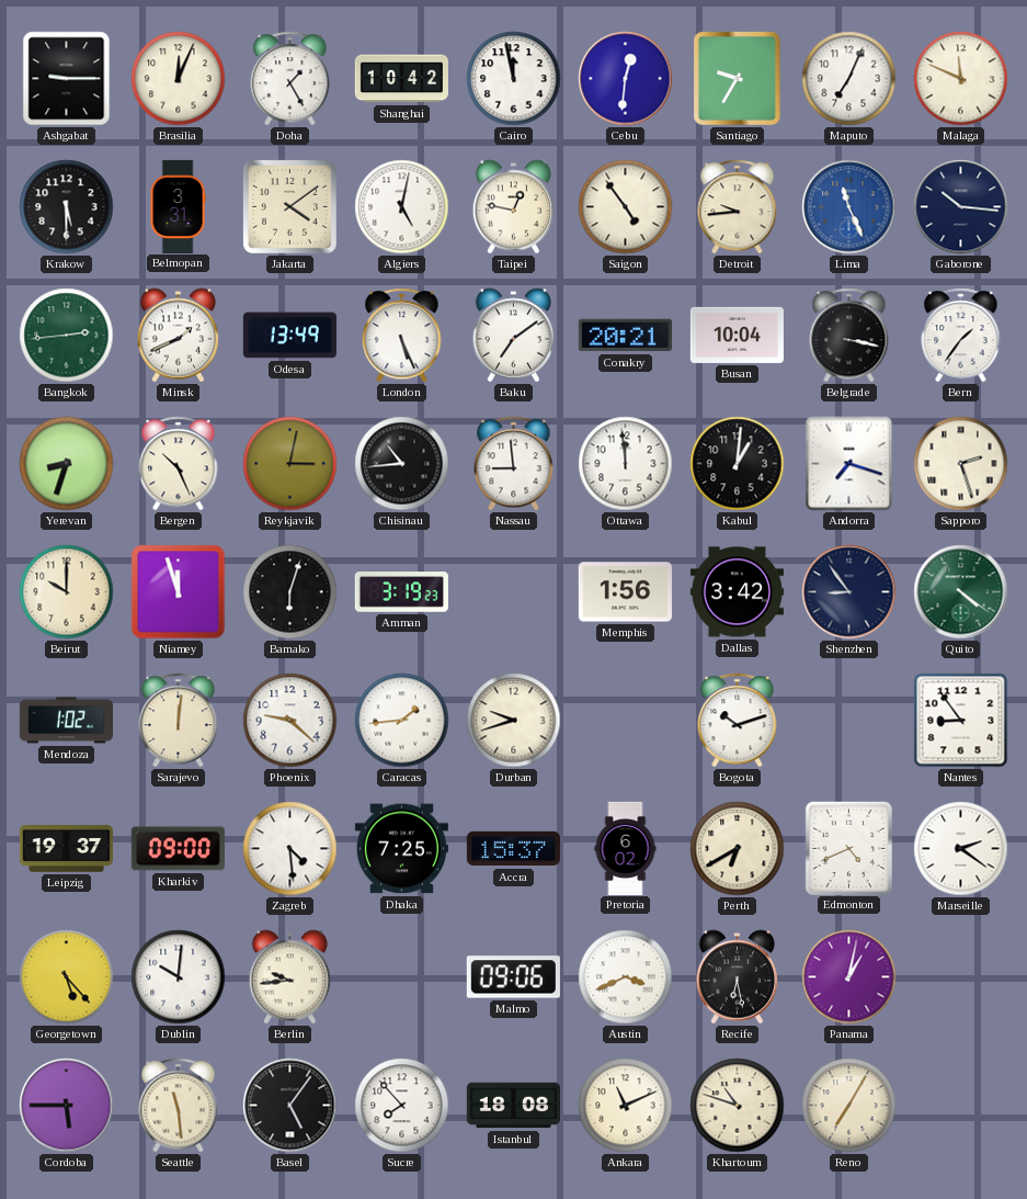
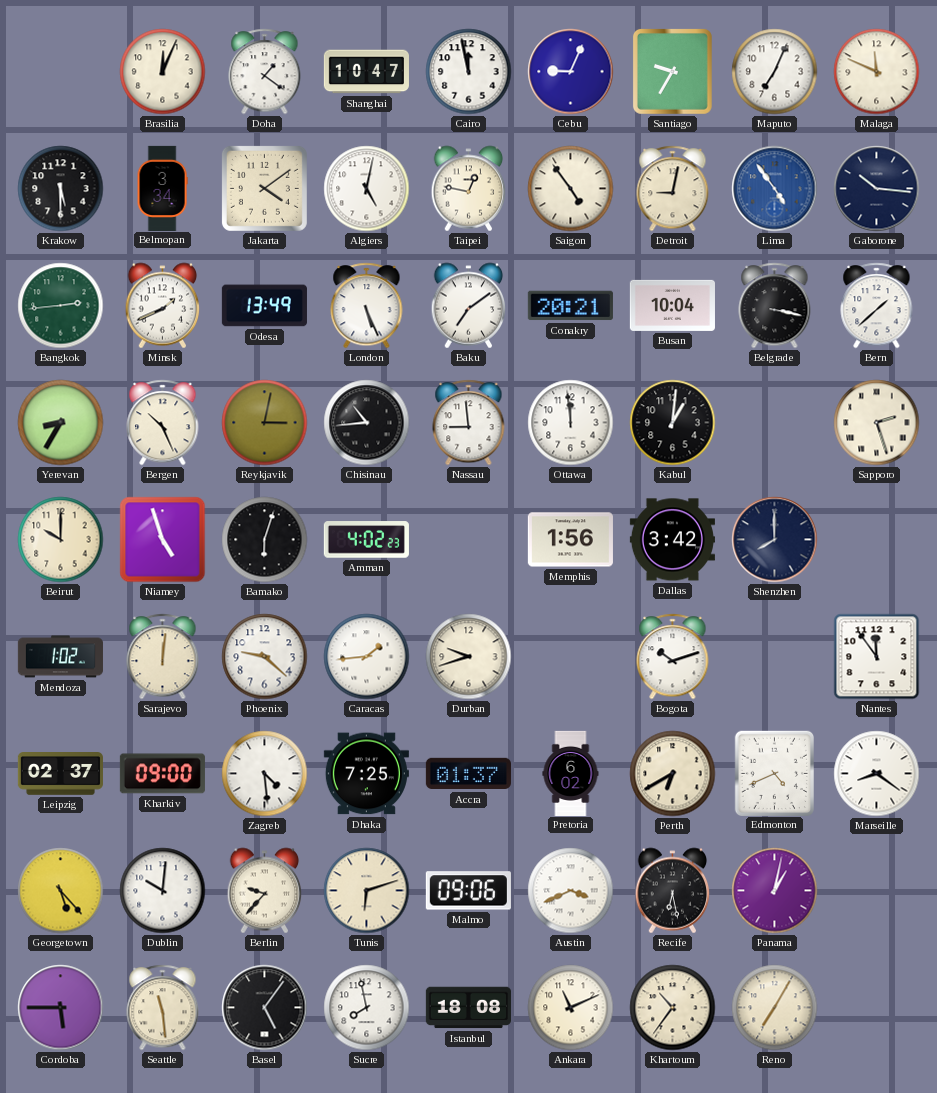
Ashgabat: 9:15 -> none (67, 79)
Doha: 1:25 -> 1:21 (265, 72)
Shanghai: 10:42 -> 10:47 (366, 72)
Cebu: 12:31 -> 9:04 (571, 72)
Belmopan: 3:31 -> 3:34 (162, 188)
Detroit: 9:44 -> 9:02 (673, 189)
Lima: 11:26 -> 4:54 (775, 189)
Bern: 1:36 -> 1:38 (877, 306)
Yerevan: 8:33 -> 8:35 (61, 423)
Andorra: 7:18 -> none (849, 464)
Niamey: 11:57 -> 4:57 (163, 540)
Amman: 3:19 -> 4:02 (366, 540)
Shenzhen: 8:54 -> 8:00 (775, 540)
Quito: 4:21 -> none (961, 592)
Nantes: 8:54 -> 11:54 (877, 657)
Leipzig: 19:37 -> 02:37 (60, 774)
Accra: 15:37 -> 01:37 (468, 774)
Marseille: 2:21 -> 8:21 (877, 774)
Berlin: 9:44 -> 9:37 (265, 891)
Tunis: none -> 6:12 (367, 891)
Sucre: 7:53 -> 7:58 (367, 1008)
Khartoum: 10:48 -> 10:36 (673, 1008)
